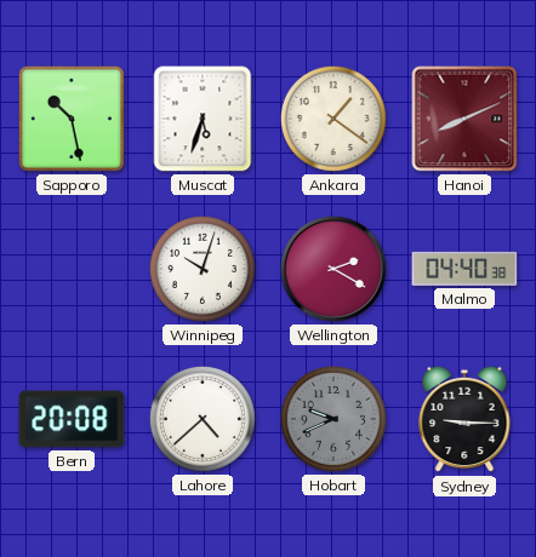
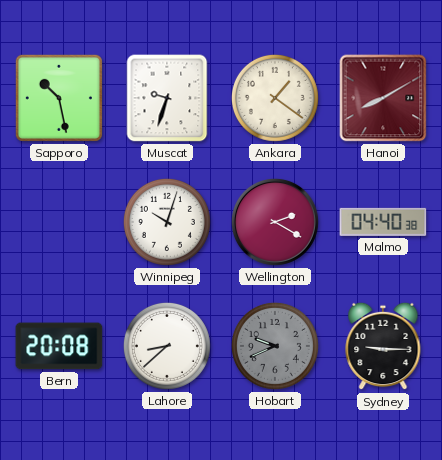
Muscat: 5:33 -> 9:33 (167, 98)
Hanoi: 8:11 -> 8:10 (383, 98)
Lahore: 4:38 -> 8:38 (167, 346)
